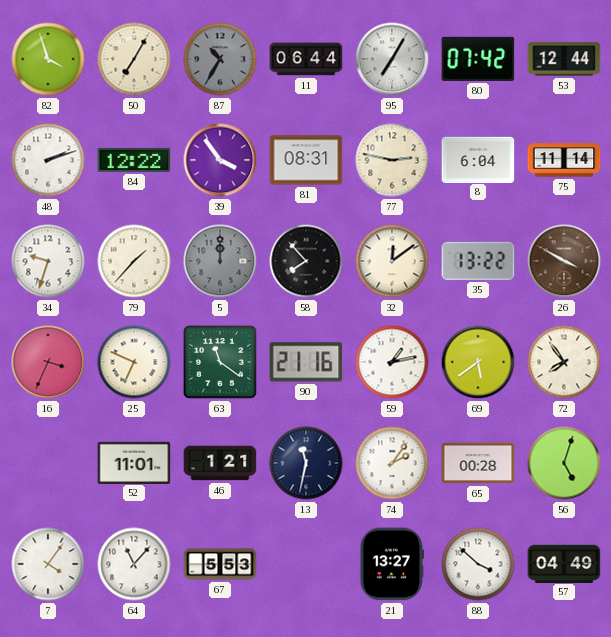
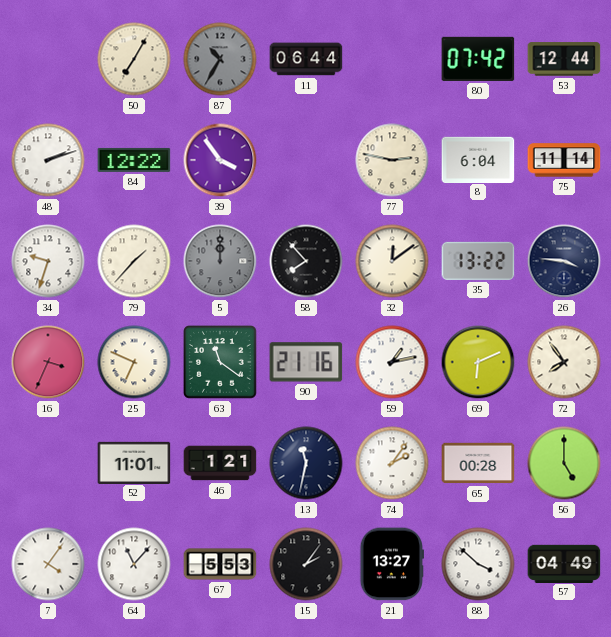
82: 3:57 -> none (48, 59)
95: 7:05 -> none (392, 59)
81: 08:31 -> none (306, 160)
26: 3:50 -> 3:46 (564, 261)
26 dial: brown -> navy (564, 261)
69: 5:39 -> 6:11 (478, 362)
56: 5:03 -> 5:00 (564, 463)
15: none -> 2:06 (306, 564)
